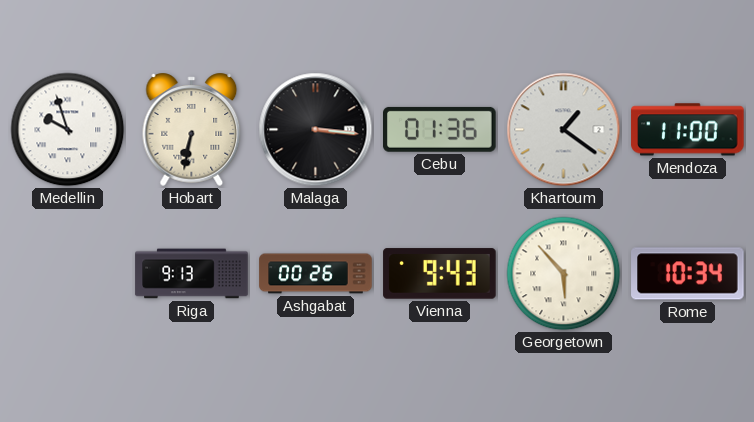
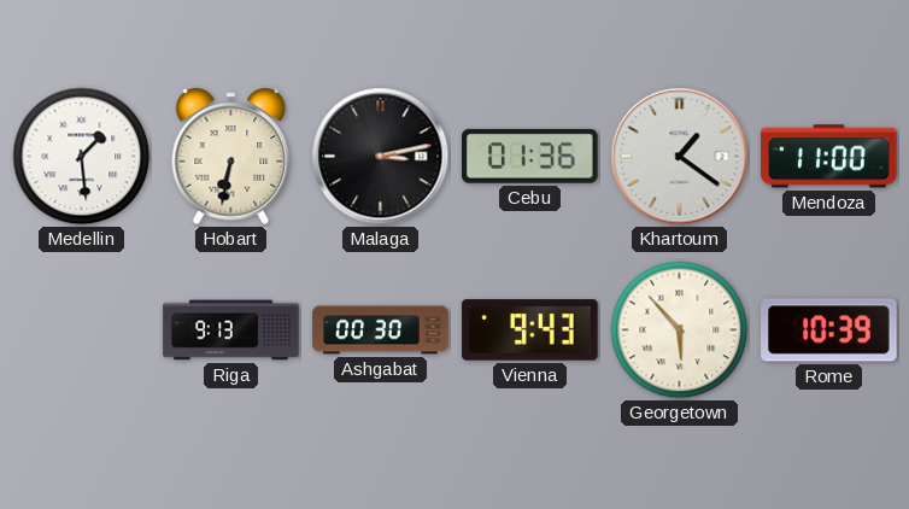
Medellin: 9:57 -> 1:29 (82, 157)
Malaga: 3:16 -> 3:13 (381, 157)
Ashgabat: 00:26 -> 00:30 (381, 330)
Rome: 10:34 -> 10:39 (829, 330)
